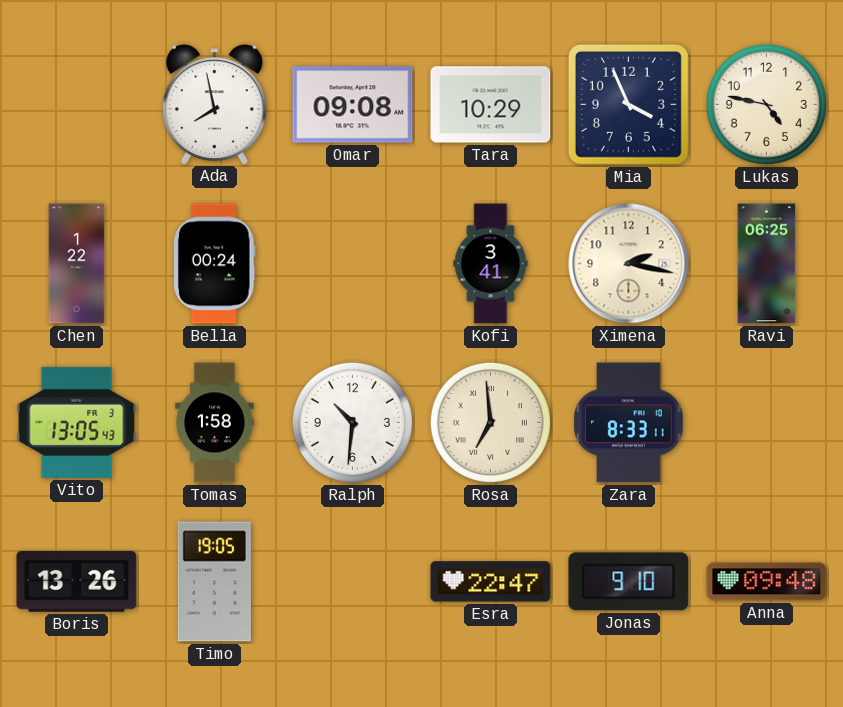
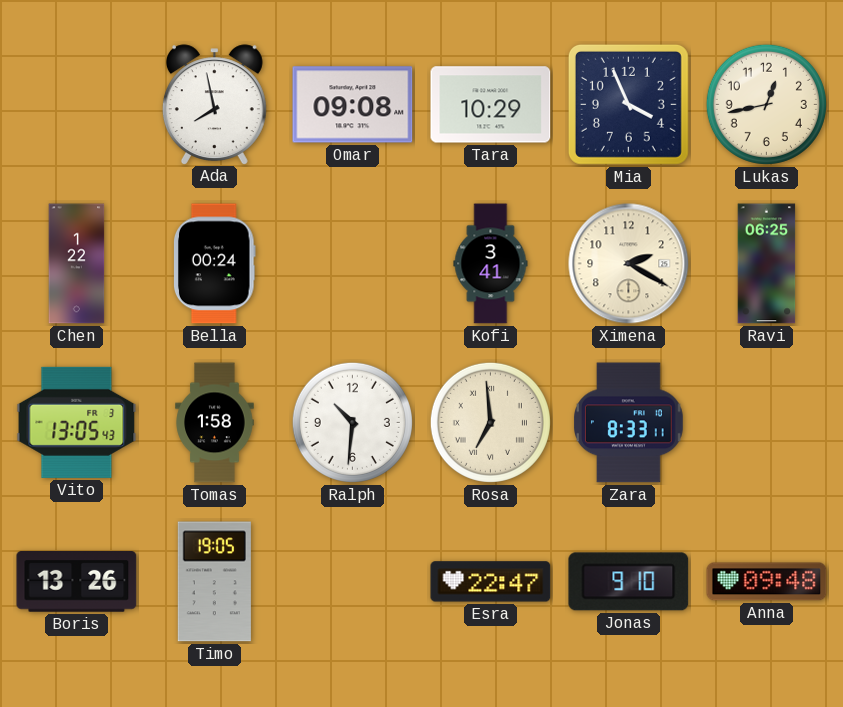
Lukas: 4:47 -> 12:43 (766, 104)
Ximena: 2:17 -> 2:20 (629, 264)
